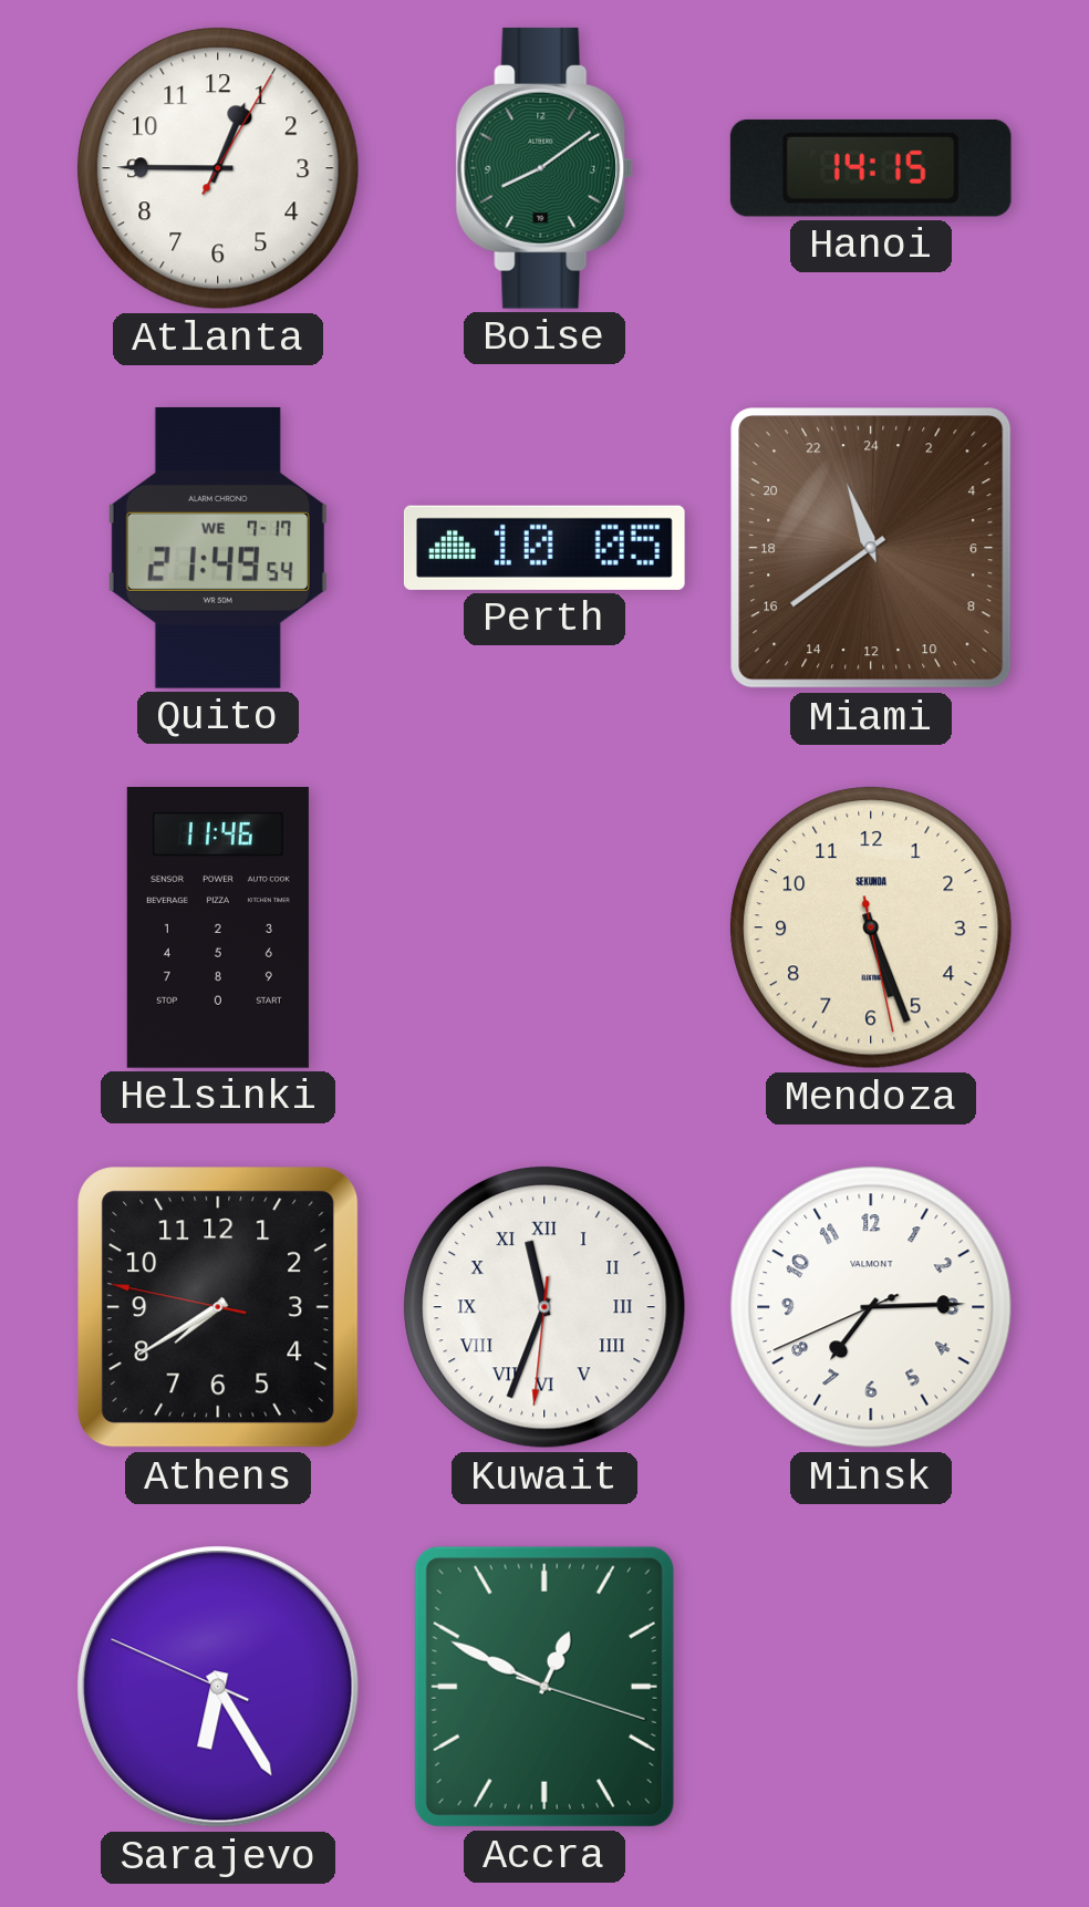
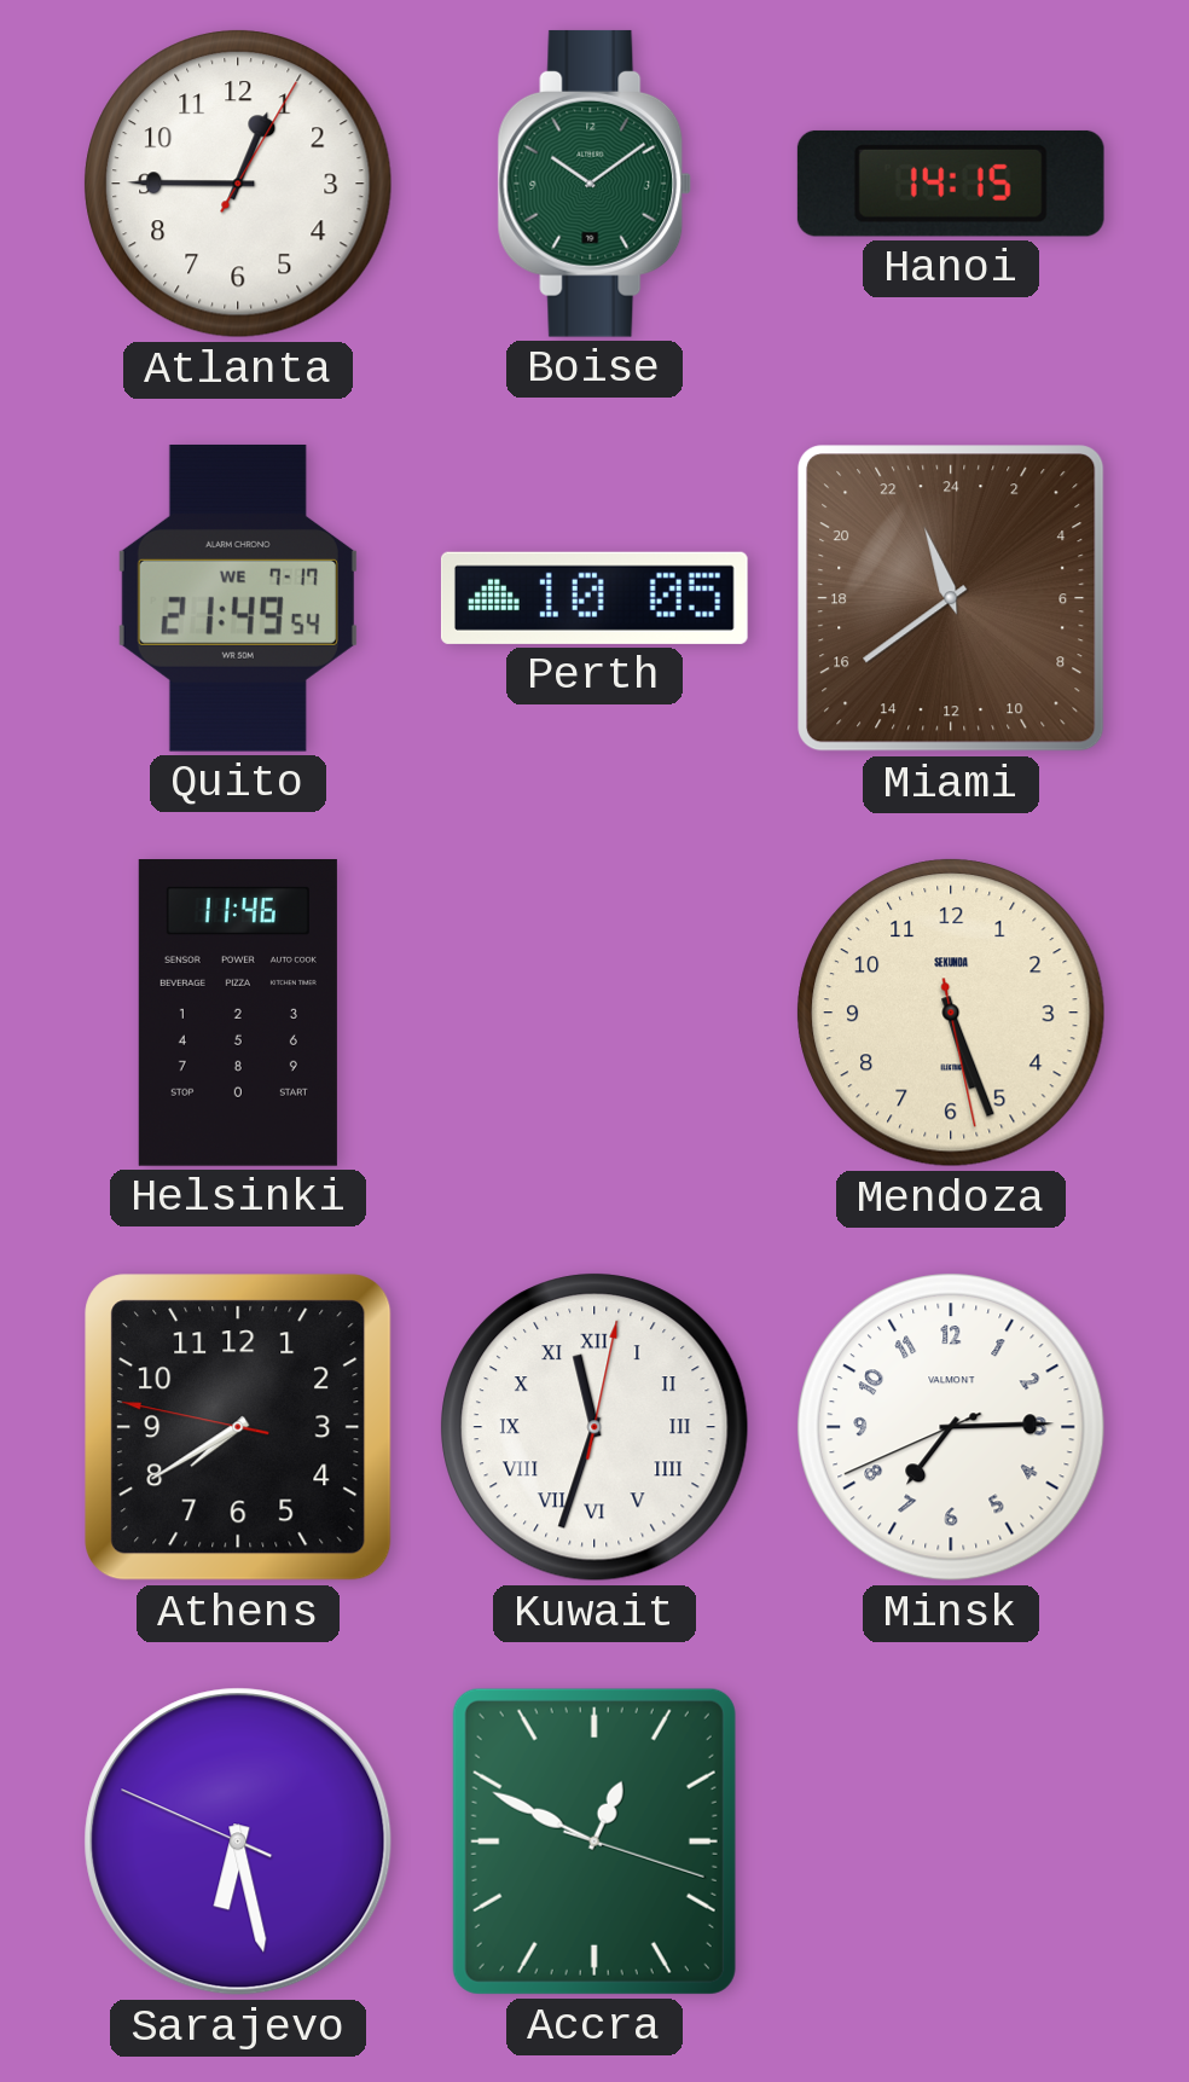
Boise: 8:09 -> 10:09 (594, 184)
Kuwait: 11:33:31 -> 11:33:02 (594, 1427)
Sarajevo: 6:24 -> 6:27 (238, 1842)
